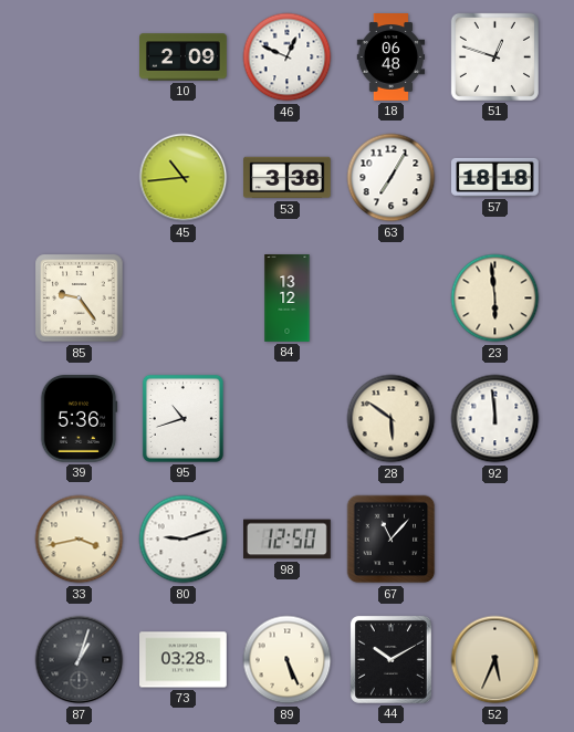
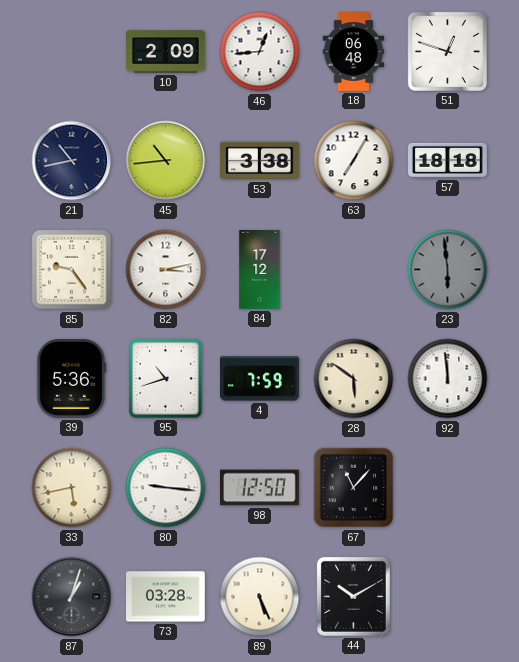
46: 12:49 -> 12:44 (260, 52)
21: none -> 10:43 (72, 161)
82: none -> 3:13 (166, 270)
84: 13:12 -> 17:12 (260, 270)
23 dial: cream -> grey (448, 270)
4: none -> 7:59 (260, 379)
33: 3:43 -> 5:43 (72, 488)
80: 9:12 -> 9:16 (166, 488)
52: 5:34 -> none (495, 660)
